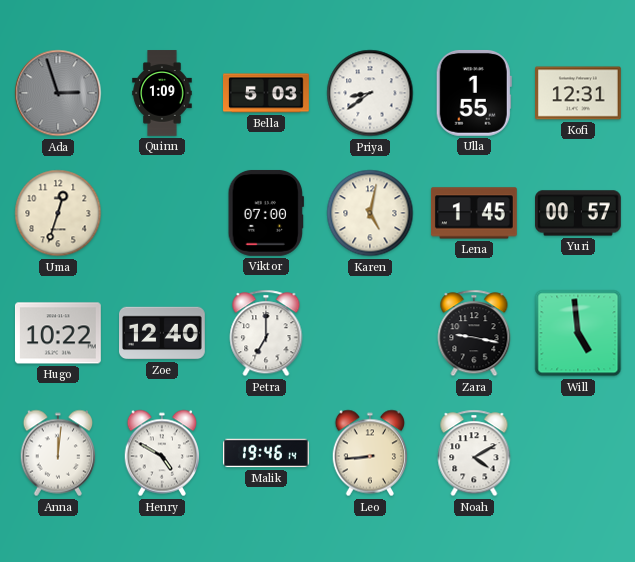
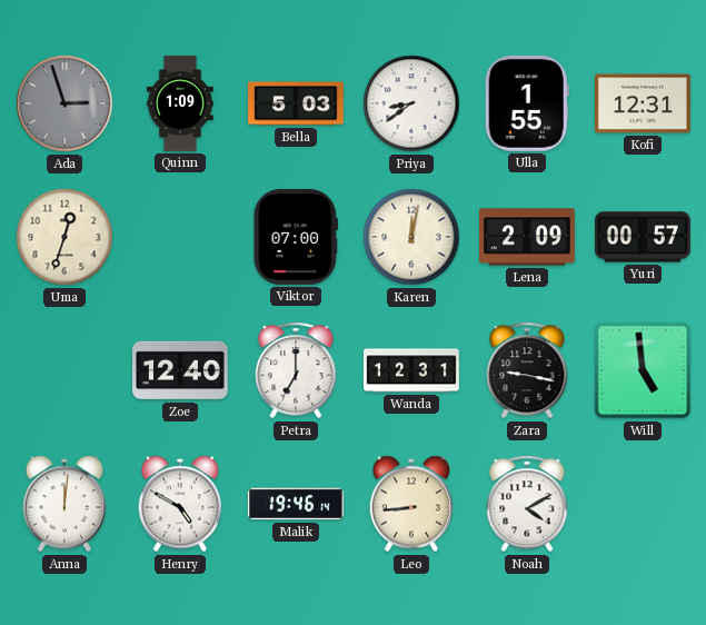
Karen: 5:02 -> 12:02 (411, 237)
Lena: 1:45 -> 2:09 (527, 237)
Hugo: 10:22 -> none (58, 333)
Wanda: none -> 12:31 (412, 370)
